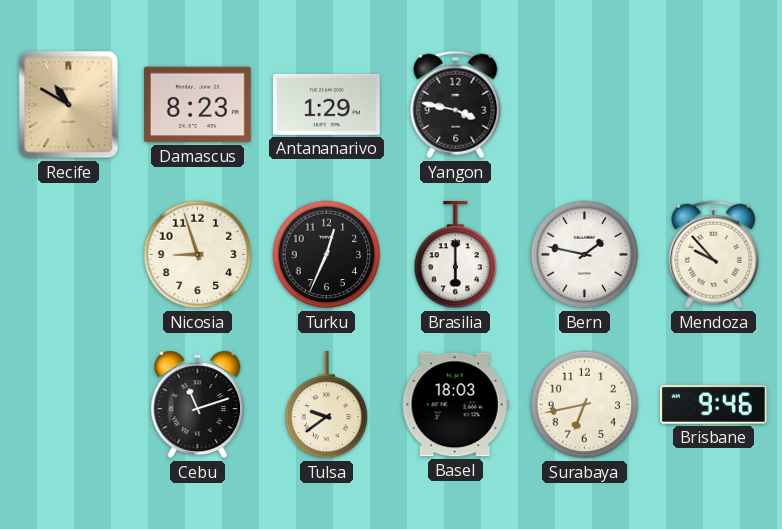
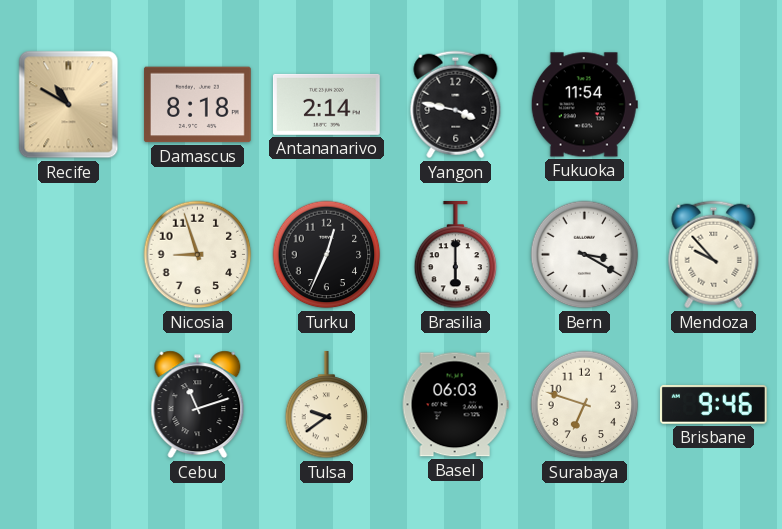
Damascus: 8:23 -> 8:18 (197, 105)
Antananarivo: 1:29 -> 2:14 (326, 104)
Fukuoka: none -> 11:54 (584, 105)
Bern: 1:47 -> 3:20 (585, 255)
Basel: 18:03 -> 06:03 (455, 405)
Surabaya: 6:43 -> 6:48 (585, 405)
